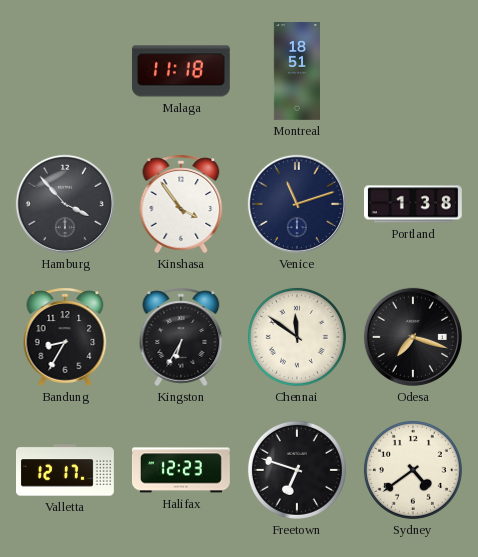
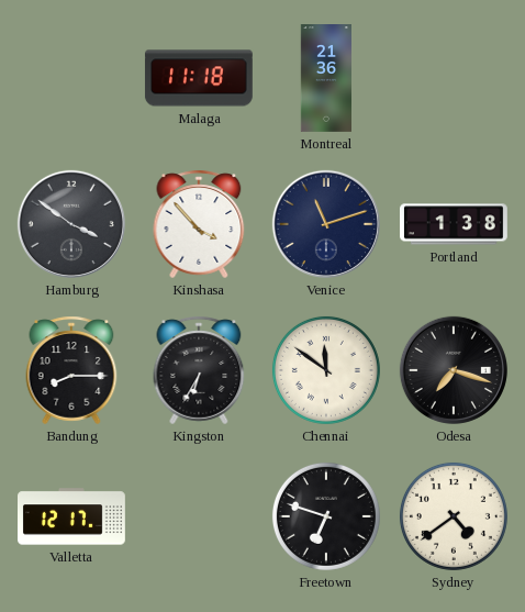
Montreal: 18:51 -> 21:36 (325, 79)
Hamburg: 3:53 -> 3:51 (71, 224)
Kinshasa: 3:54 -> 3:53 (199, 224)
Bandung: 8:35 -> 8:15 (71, 370)
Halifax: 12:23 -> none (181, 470)
